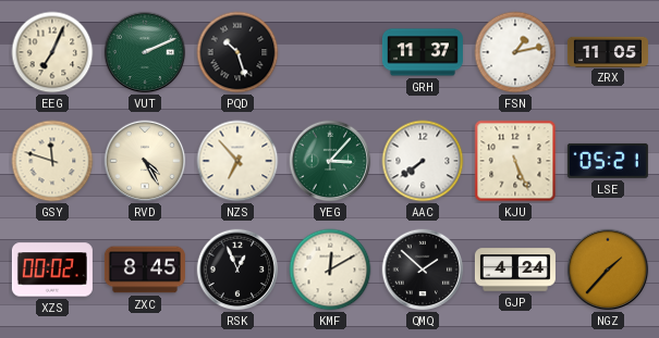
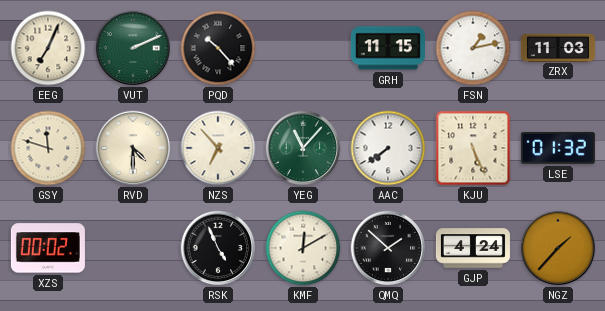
PQD: 10:27 -> 10:23 (218, 48)
GRH: 11:37 -> 11:15 (388, 48)
ZRX: 11:05 -> 11:03 (558, 47)
RVD: 4:25 -> 4:30 (133, 148)
YEG: 3:07 -> 11:07 (303, 148)
LSE: 05:21 -> 01:32 (558, 148)
ZXC: 8:45 -> none (145, 270)
RSK: 12:56 -> 4:56 (218, 248)
